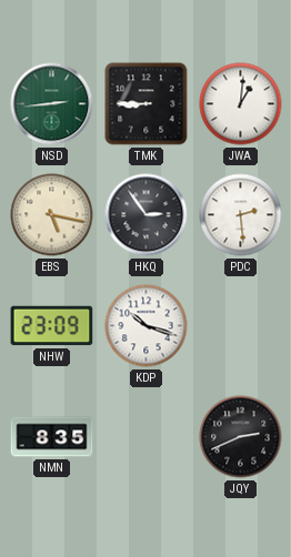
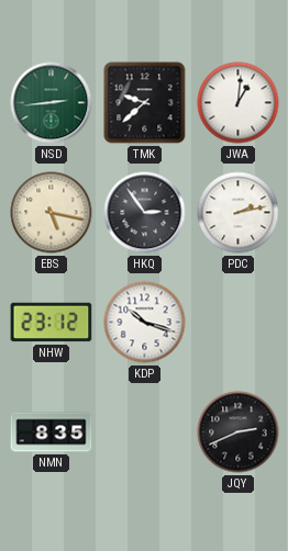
TMK: 8:45 -> 9:38 (145, 103)
PDC: 2:29 -> 2:13 (239, 213)
NHW: 23:09 -> 23:12 (52, 323)
